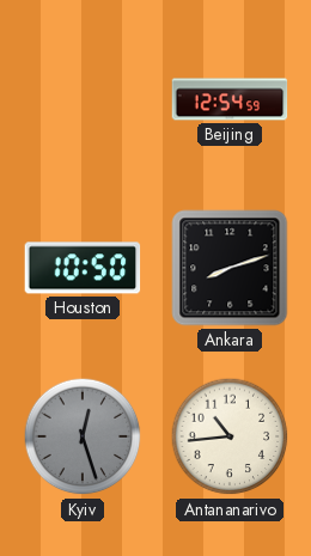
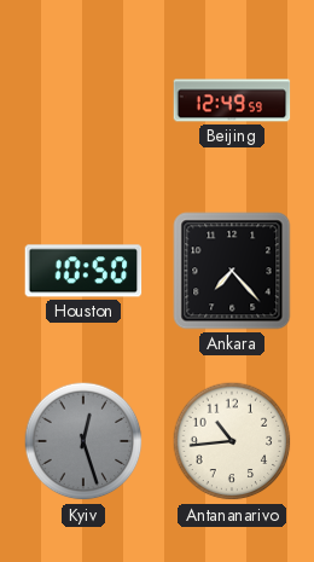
Beijing: 12:54 -> 12:49 (232, 100)
Ankara: 8:12 -> 7:23 (232, 271)
